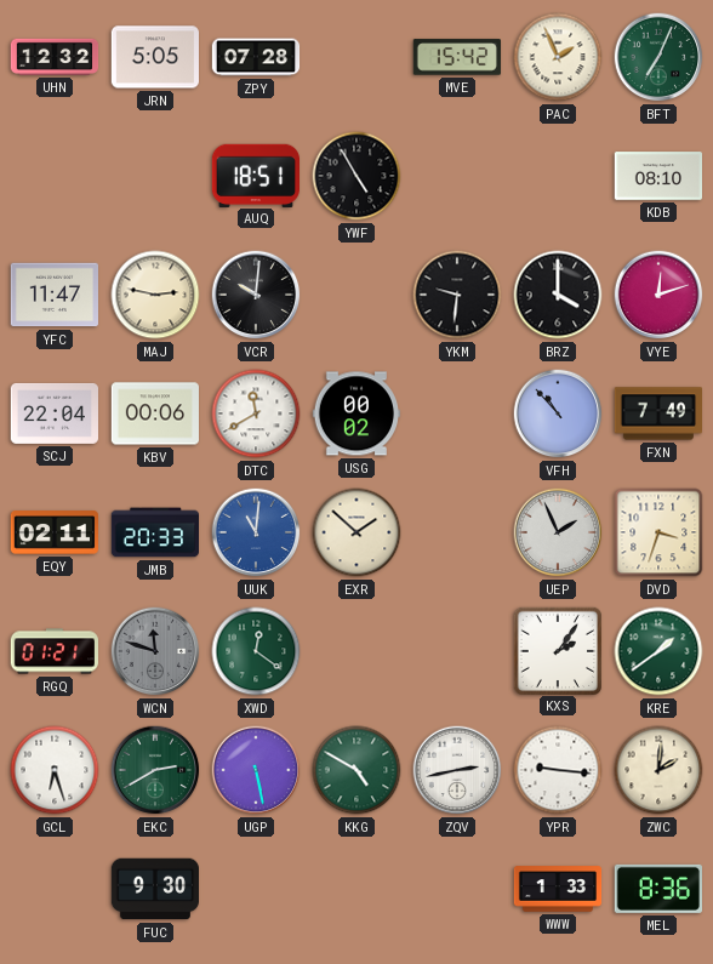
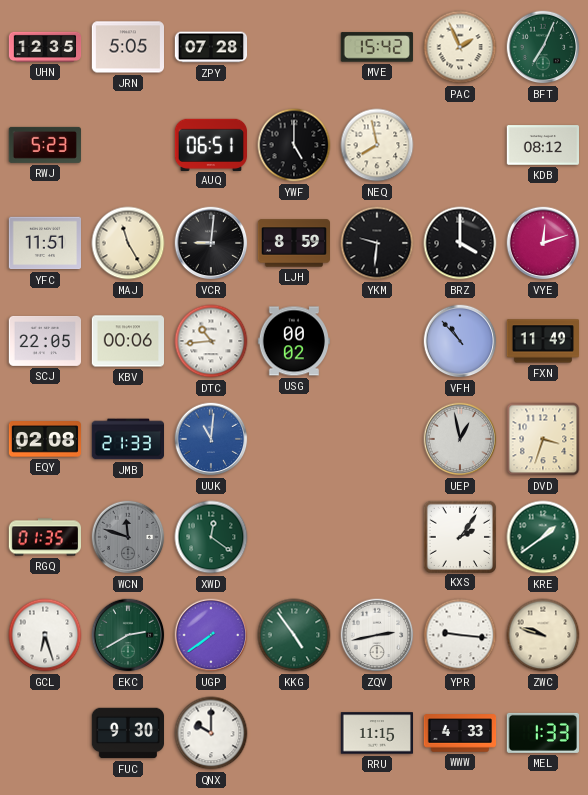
UHN: 12:32 -> 12:35 (45, 47)
RWJ: none -> 5:23 (45, 145)
AUQ: 18:51 -> 06:51 (210, 144)
YWF: 4:55 -> 5:00 (294, 145)
NEQ: none -> 7:58 (377, 145)
KDB: 08:10 -> 08:12 (542, 145)
YFC: 11:47 -> 11:51 (44, 243)
MAJ: 2:47 -> 11:25 (128, 243)
VCR: 10:01 -> 9:01 (211, 243)
LJH: none -> 8:59 (294, 243)
SCJ: 22:04 -> 22:05 (44, 341)
DTC: 11:40 -> 10:44 (211, 341)
FXN: 7:49 -> 11:49 (542, 341)
EQY: 02:11 -> 02:08 (44, 439)
JMB: 20:33 -> 21:33 (127, 439)
EXR: 1:52 -> none (356, 532)
UEP: 1:56 -> 12:58 (460, 439)
RGQ: 01:21 -> 01:35 (45, 537)
UGP: 5:28 -> 7:39 (211, 635)
KKG: 4:50 -> 4:54 (294, 635)
ZWC: 2:01 -> 9:48 (543, 635)
QNX: none -> 10:00 (211, 733)
RRU: none -> 11:15 (377, 733)
WWW: 1:33 -> 4:33 (460, 733)
MEL: 8:36 -> 1:33 (542, 733)
